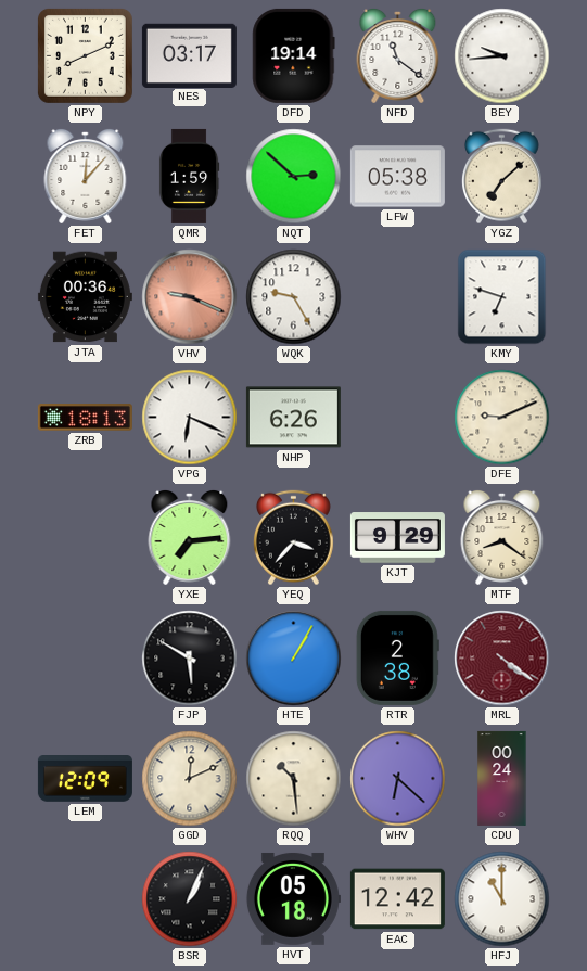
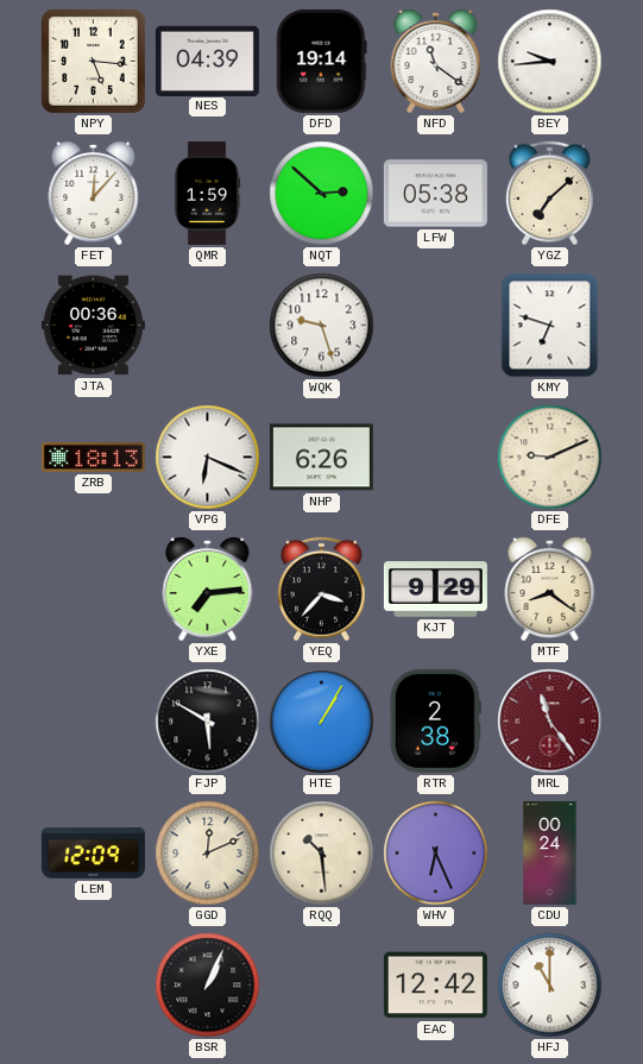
NPY: 8:11 -> 5:16 (93, 61)
NES: 03:17 -> 04:39 (207, 61)
VHV: 9:19 -> none (190, 297)
WQK: 9:25 -> 9:27 (322, 326)
MRL: 4:21 -> 11:24 (550, 722)
WHV: 6:22 -> 6:26 (436, 854)
HVT: 05:18 -> none (293, 898)
